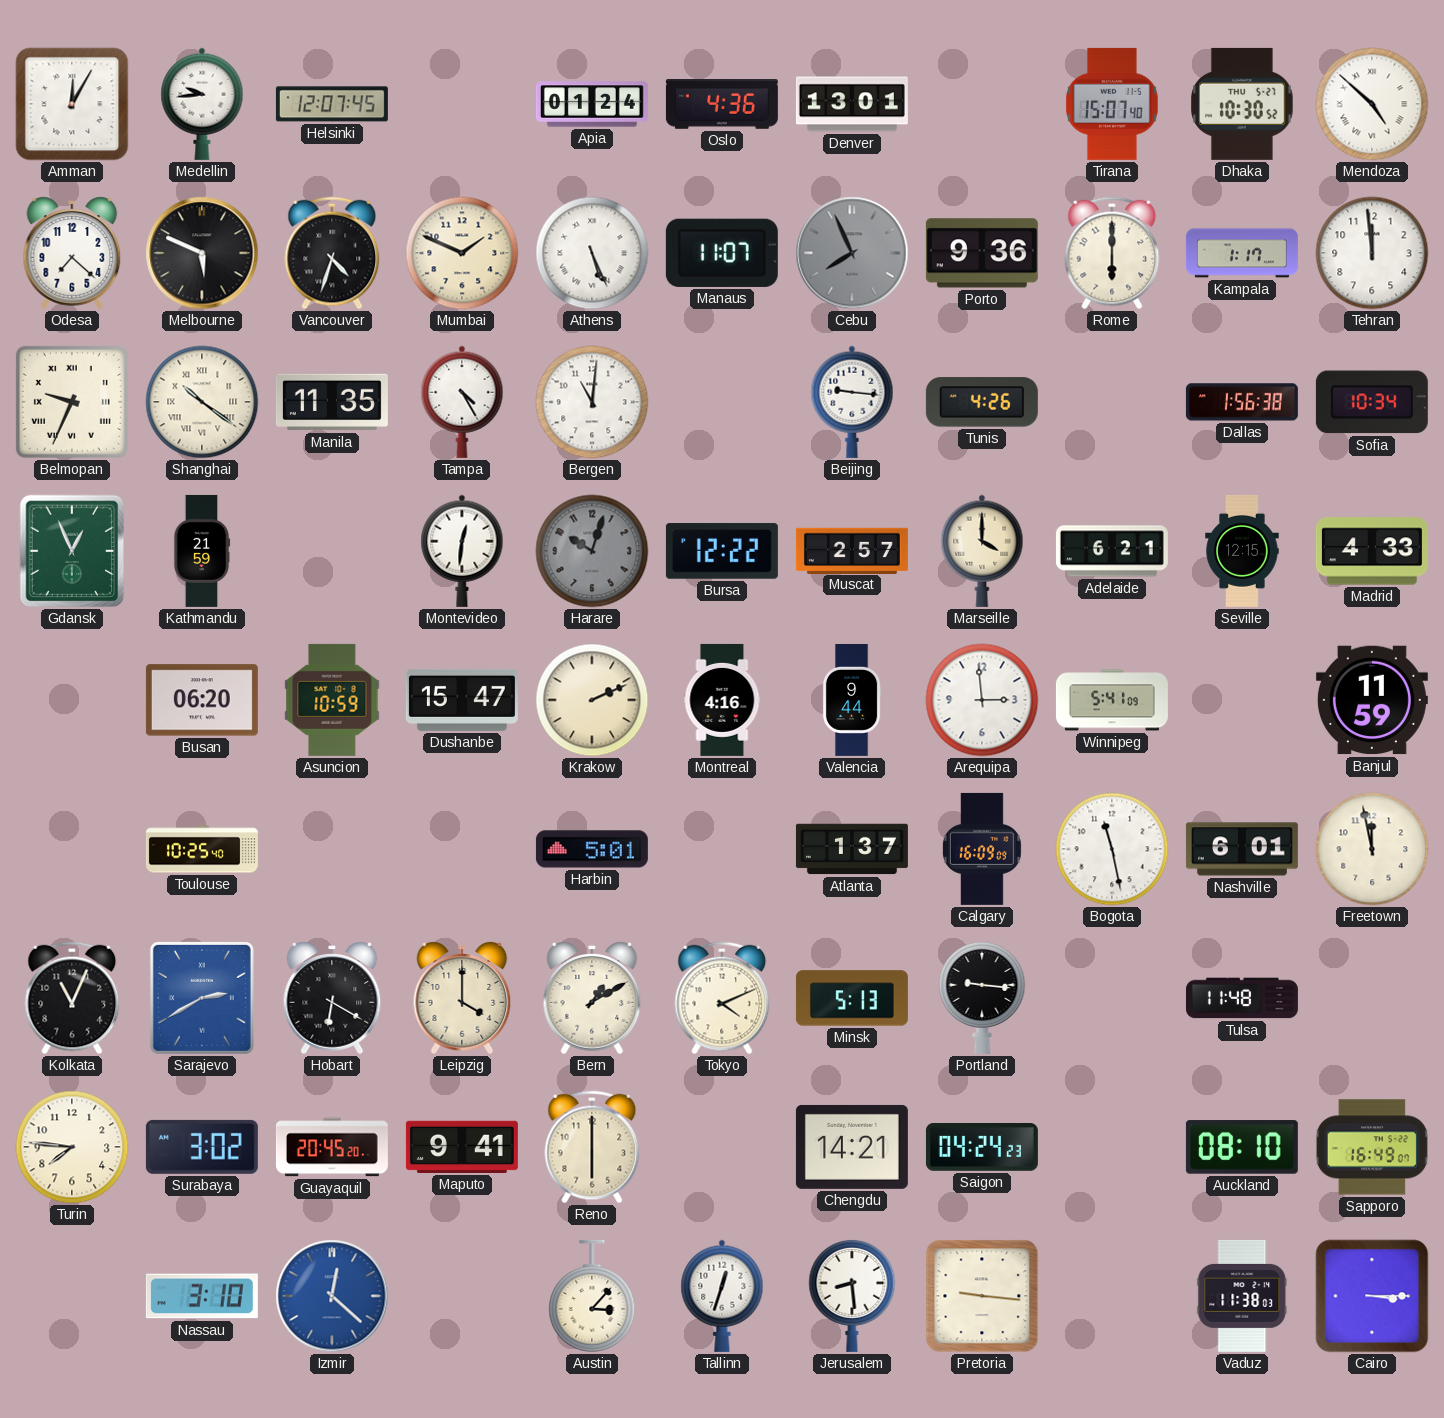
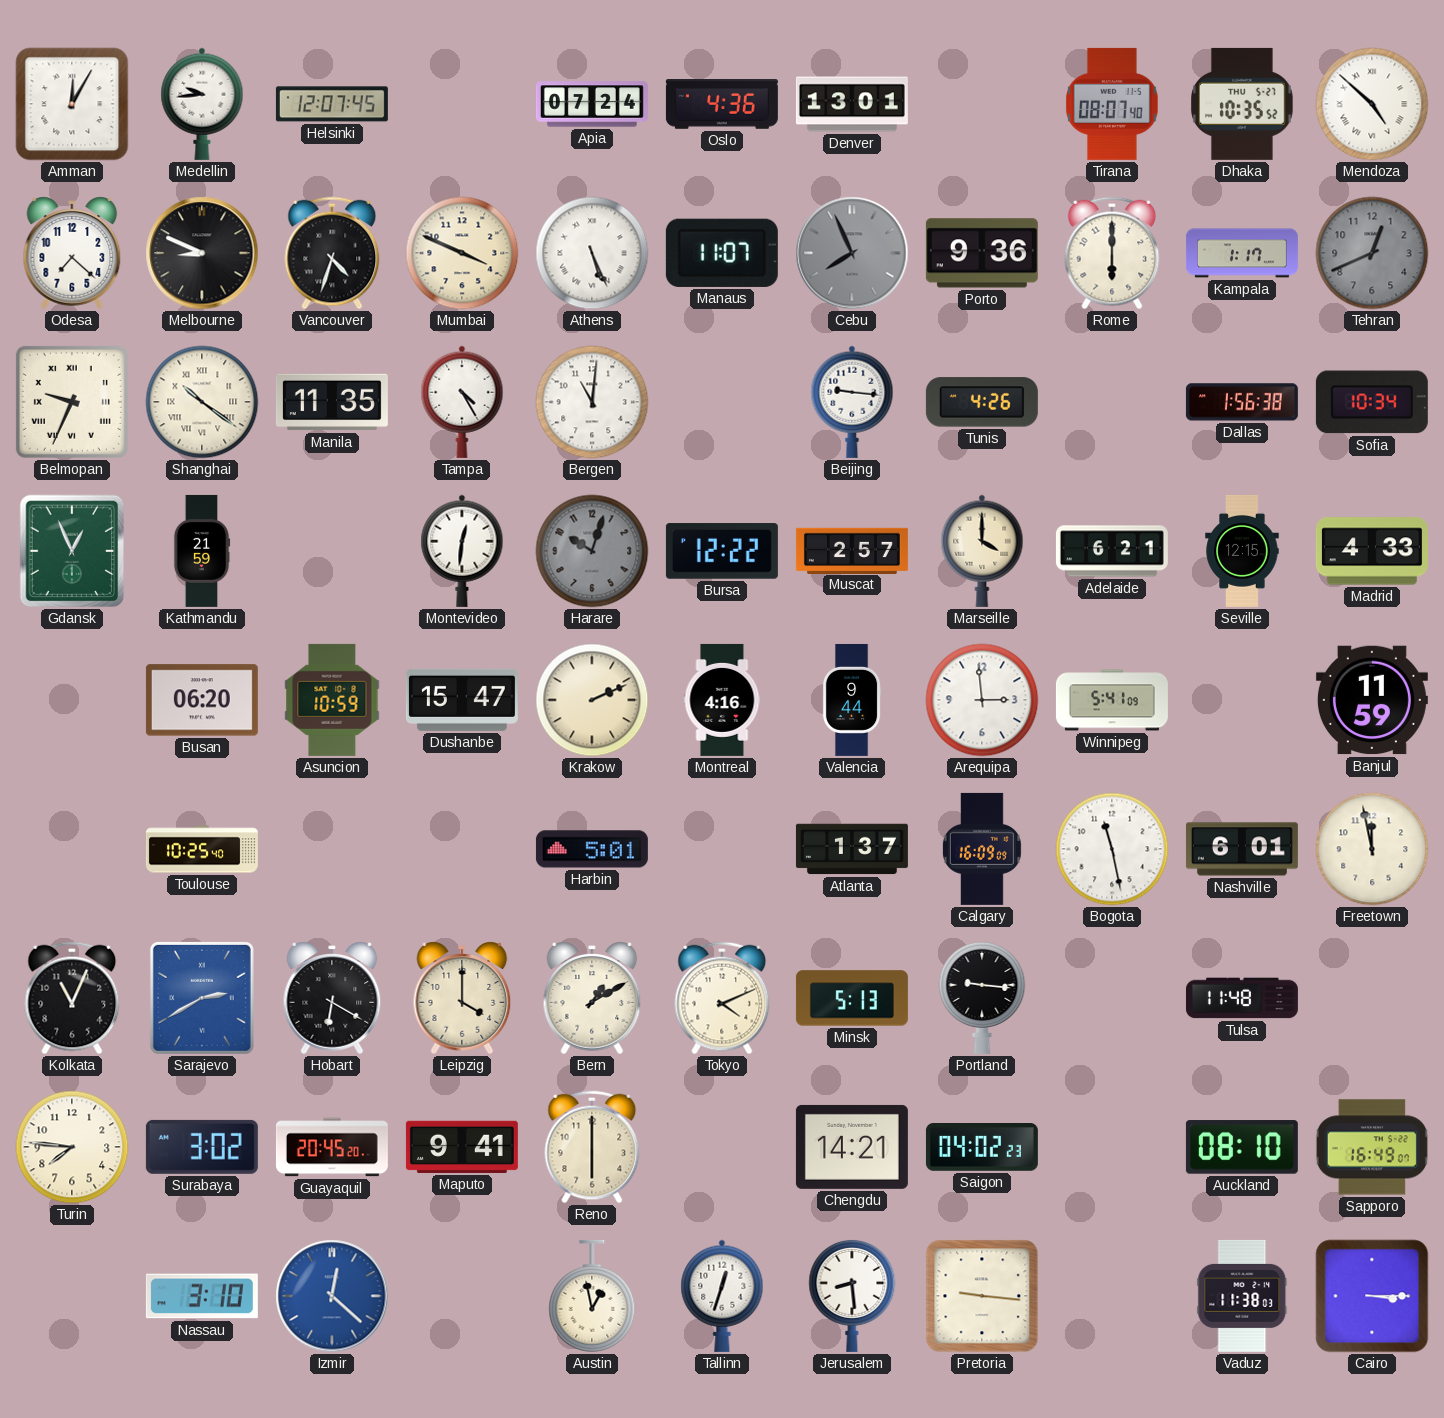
Apia: 01:24 -> 07:24 (592, 104)
Tirana: 15:07 -> 08:07 (1112, 104)
Dhaka: 10:30 -> 10:35 (1243, 104)
Melbourne: 5:49 -> 8:49 (202, 253)
Mumbai: 1:49 -> 3:49 (462, 253)
Tehran: 11:59 -> 12:41 (1372, 253)
Tehran dial: white -> grey (1372, 253)
Saigon: 04:24 -> 04:02 (982, 1148)
Austin: 3:07 -> 12:58 (592, 1296)
